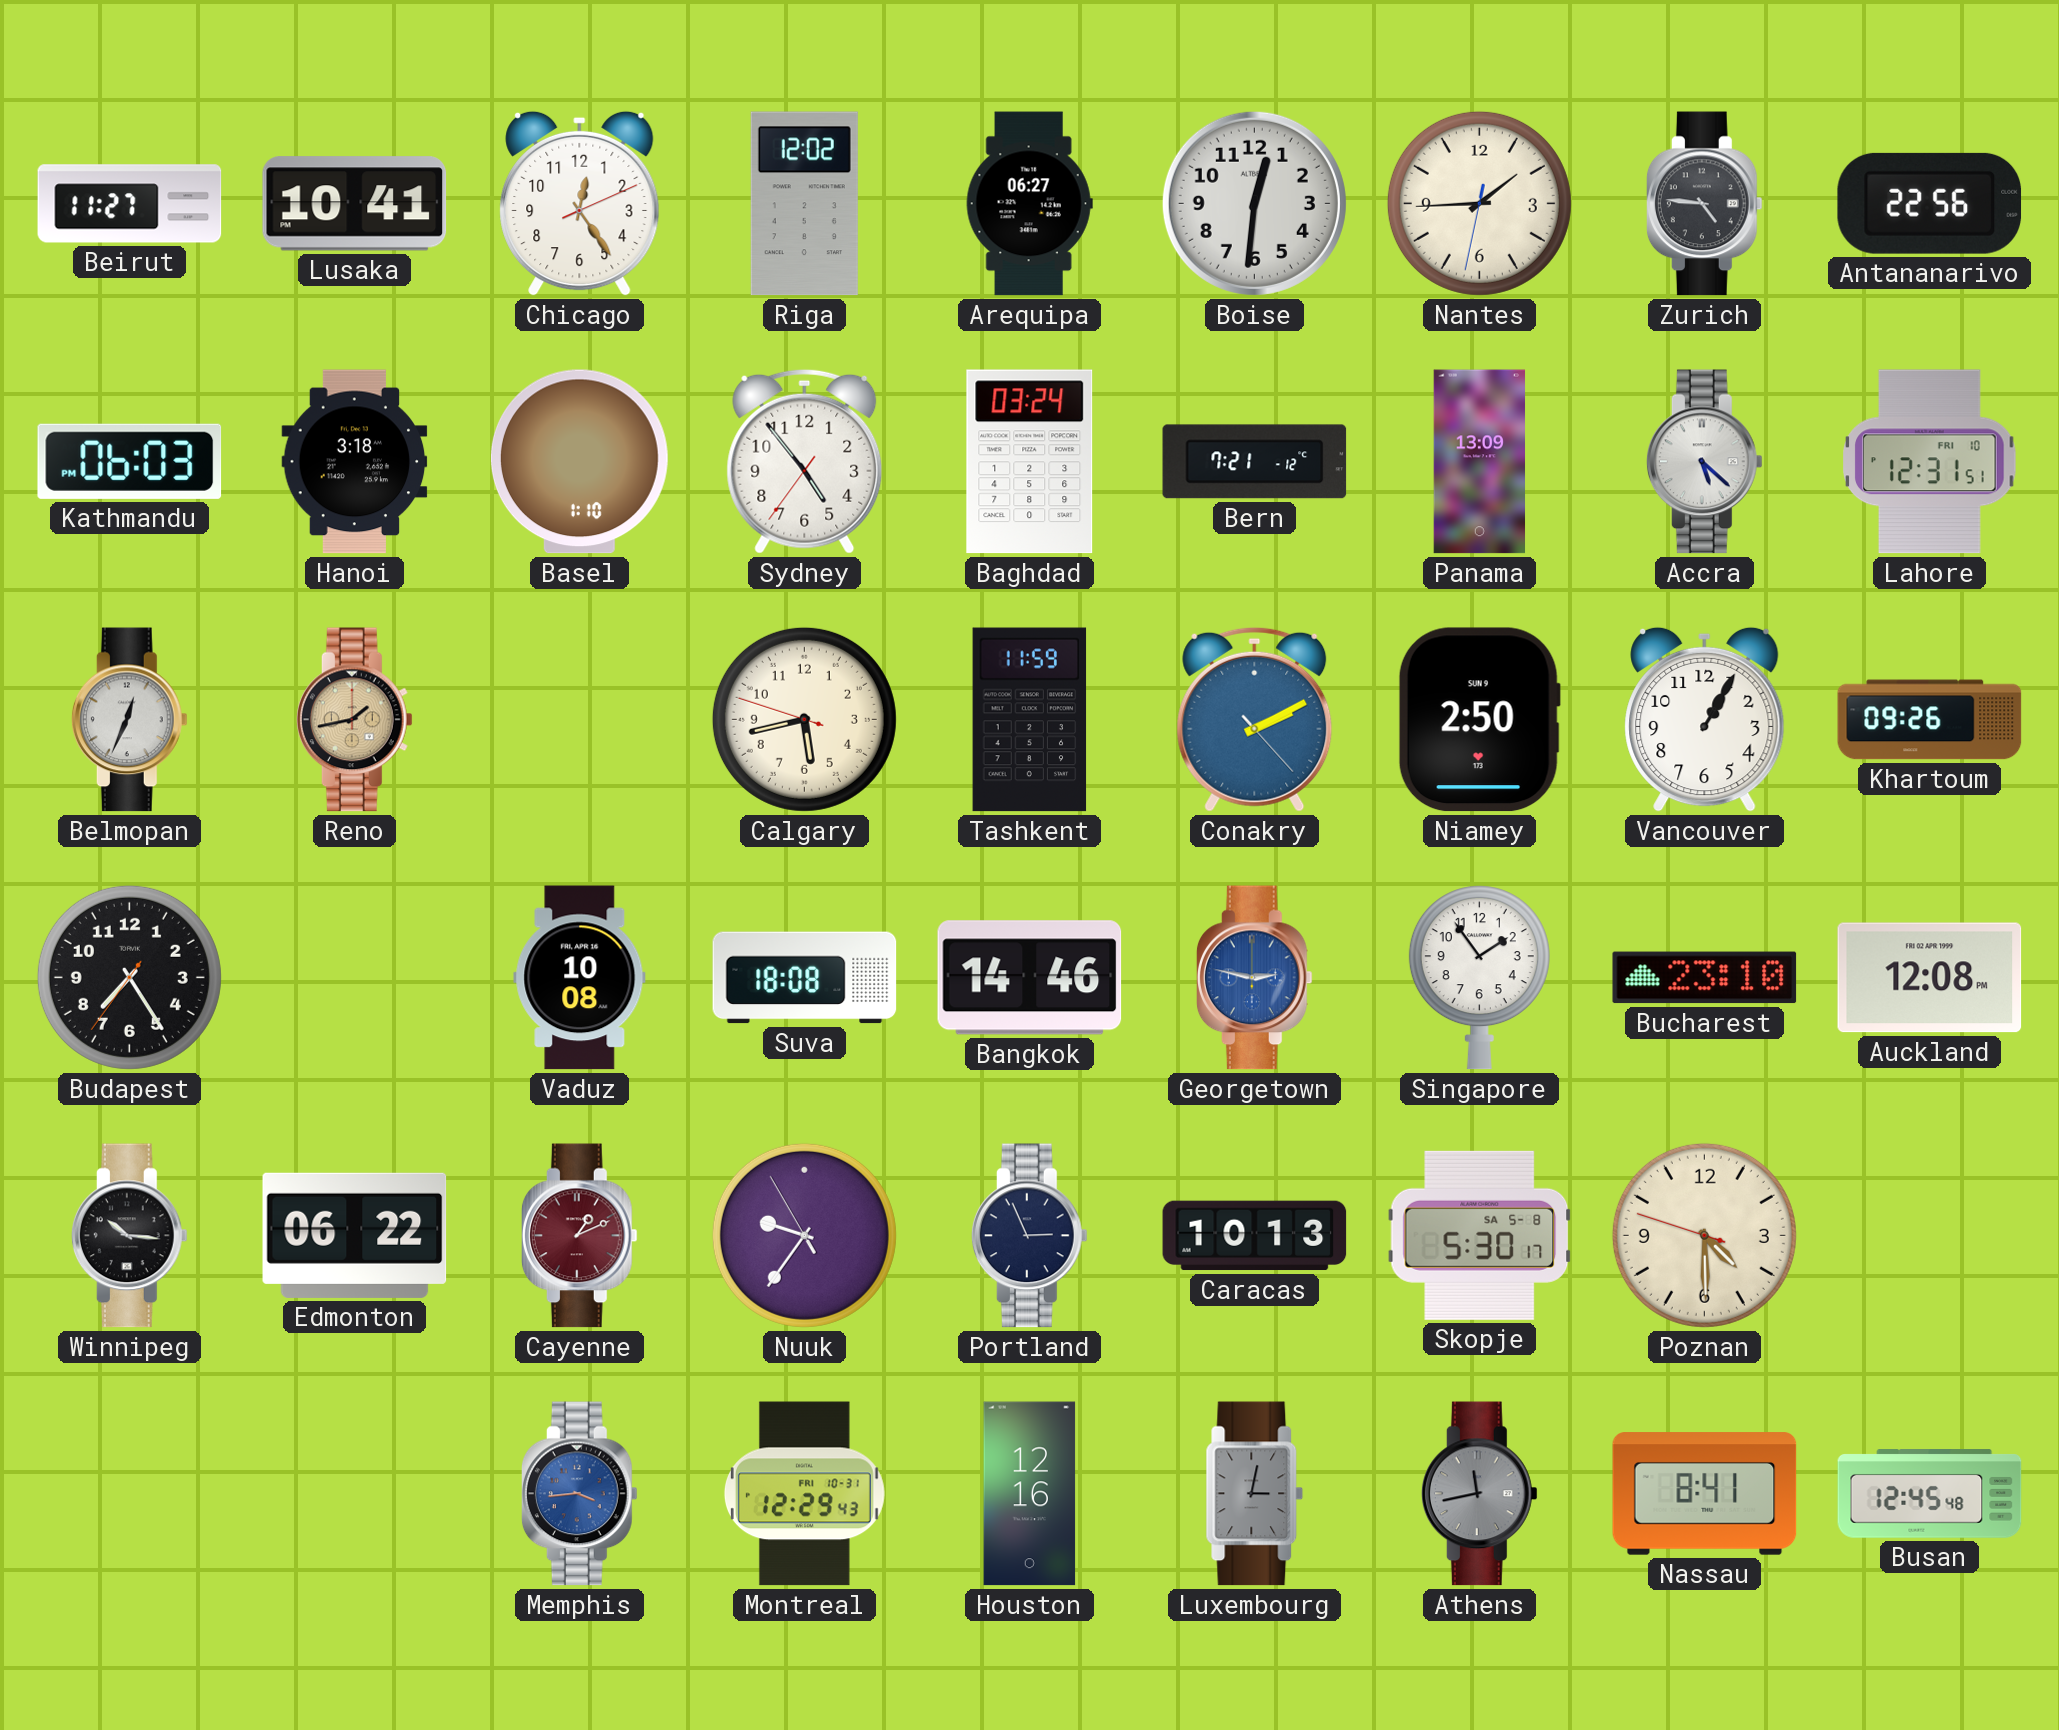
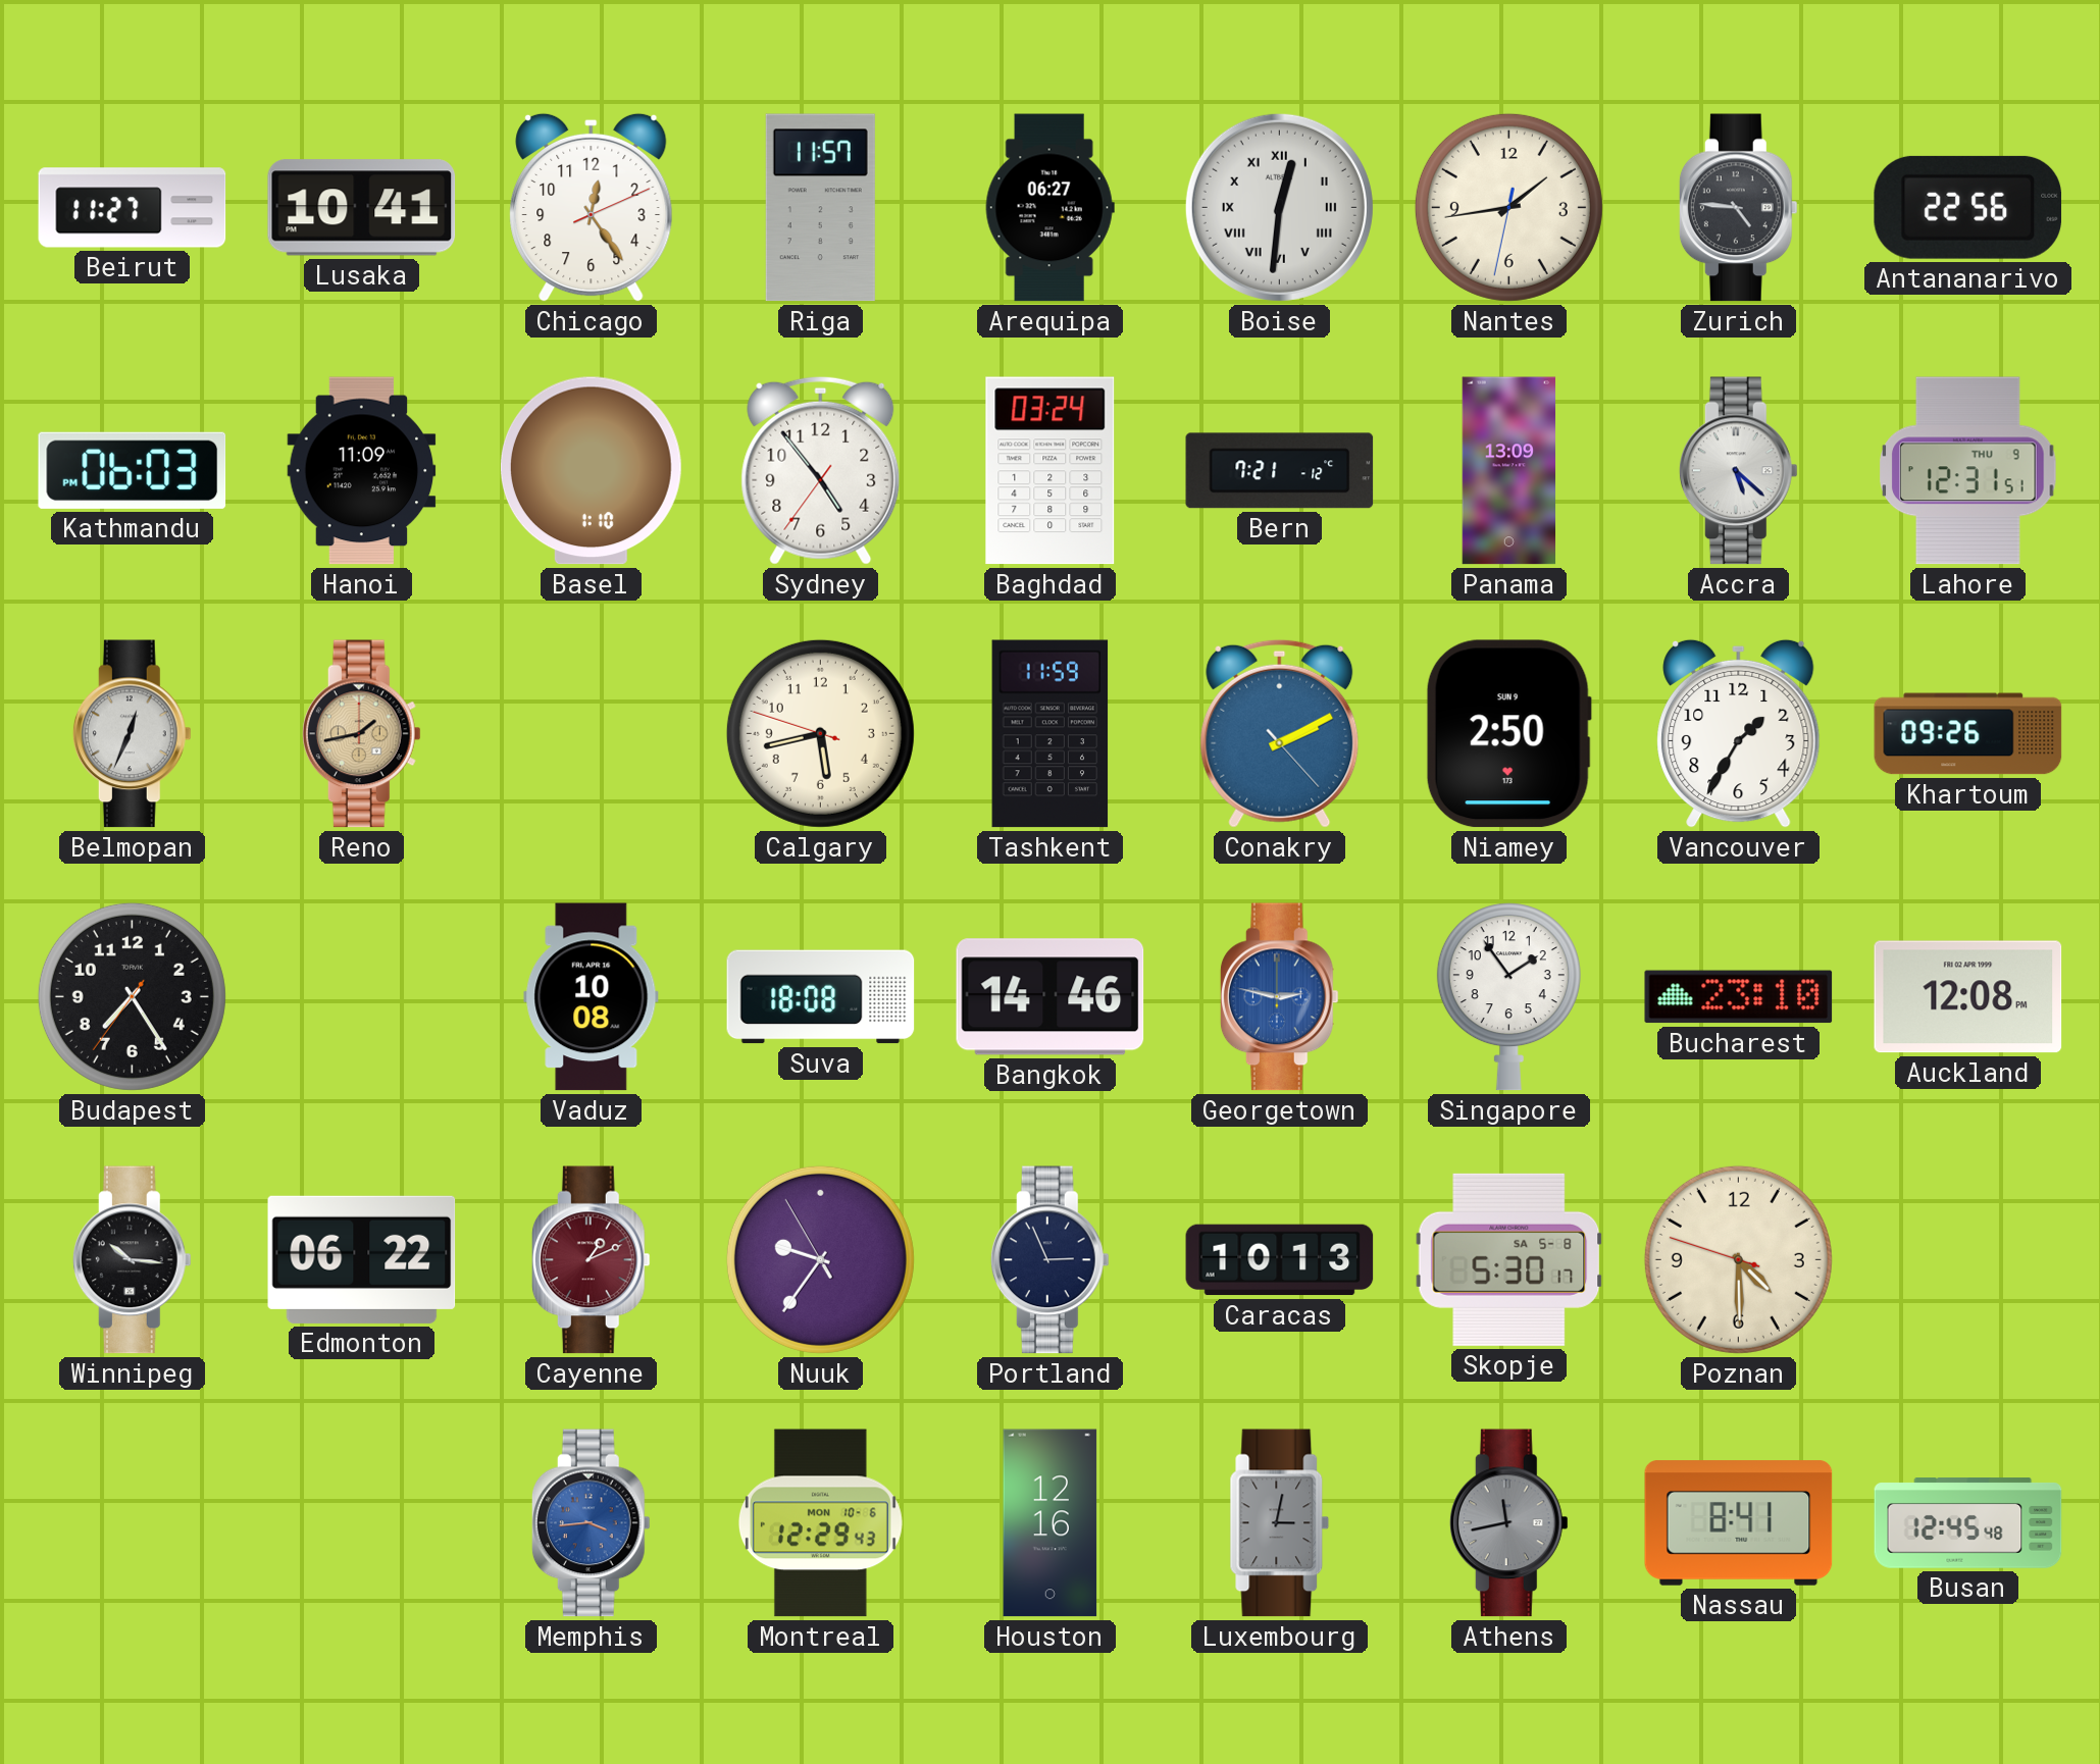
Riga: 12:02 -> 11:57 (820, 208)
Boise numerals: Arabic -> Roman (1279, 207)
Nantes: 1:44 -> 1:43 (1508, 207)
Hanoi: 3:18 -> 11:09 (362, 471)
Lahore date: FRI 10 -> THU 9 (1968, 471)
Vancouver: 1:05 -> 1:35 (1739, 733)
Montreal date: FRI 10-31 -> MON 10-6 (820, 1523)
